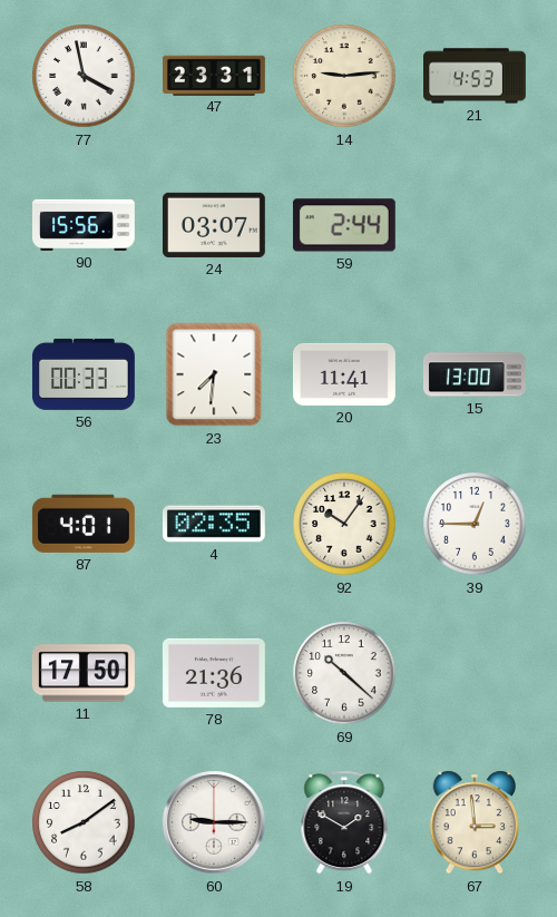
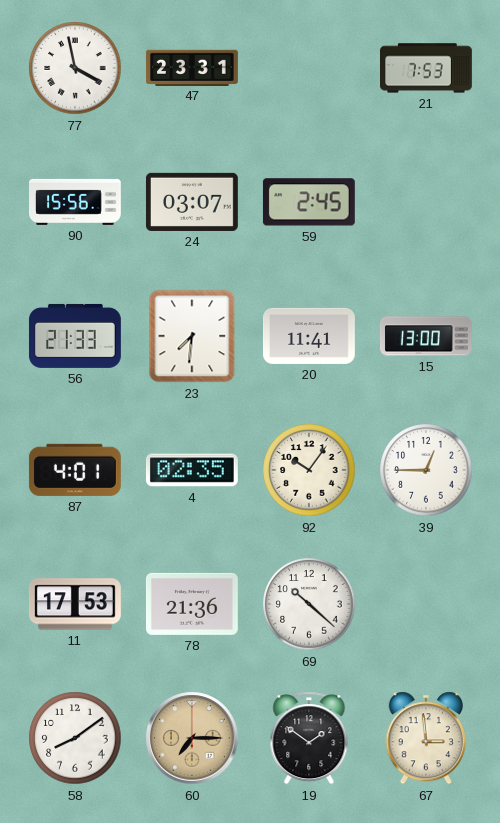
14: 9:14 -> none (344, 76)
21: 4:53 -> 7:53 (427, 68)
59: 2:44 -> 2:45 (309, 202)
56: 00:33 -> 21:33 (75, 336)
11: 17:50 -> 17:53 (76, 604)
60: 9:15 -> 7:15 (192, 738)
60 dial: white -> champagne (192, 738)
19: 1:50 -> 1:51 (309, 738)
